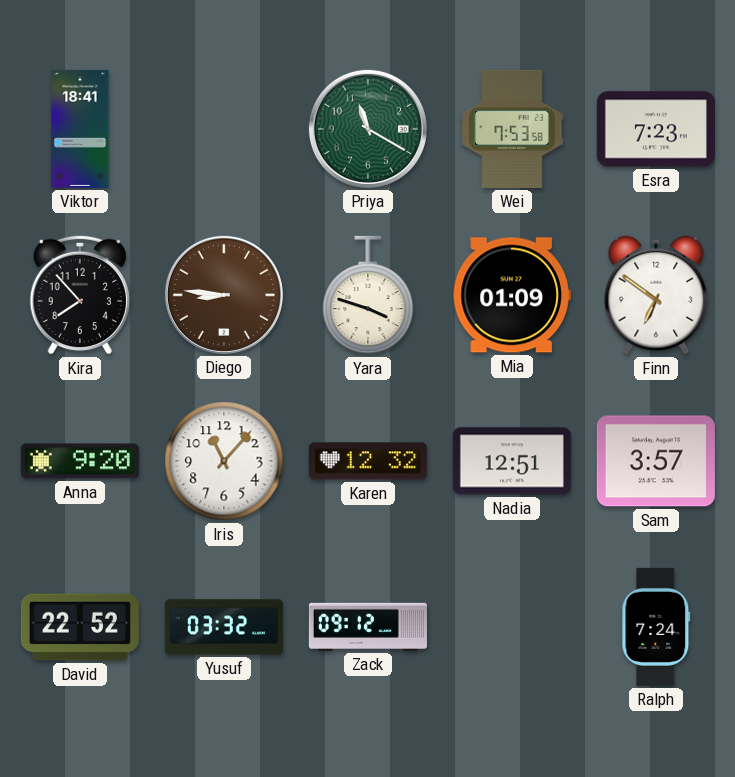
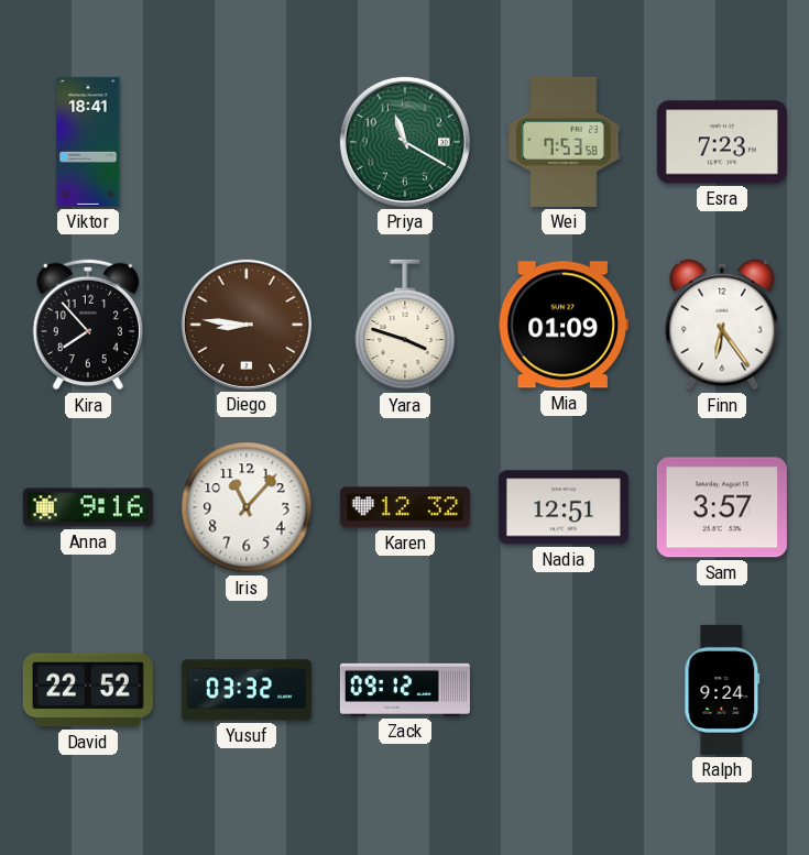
Finn: 6:51 -> 6:24 (722, 325)
Anna: 9:20 -> 9:16 (88, 507)
Ralph: 7:24 -> 9:24 (722, 690)
